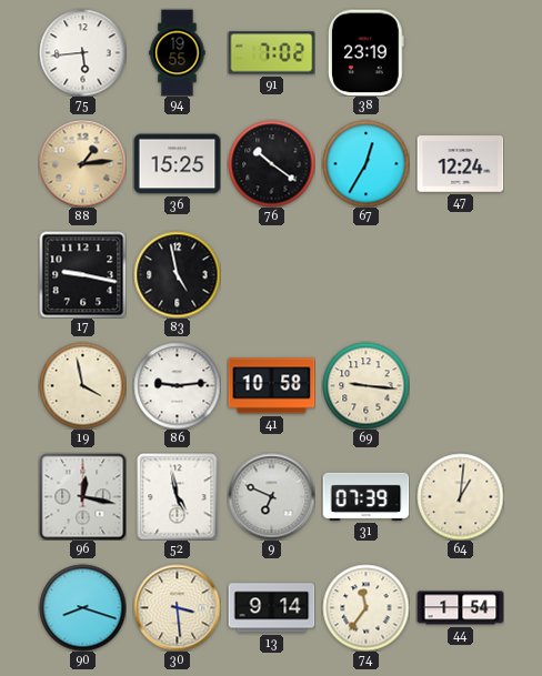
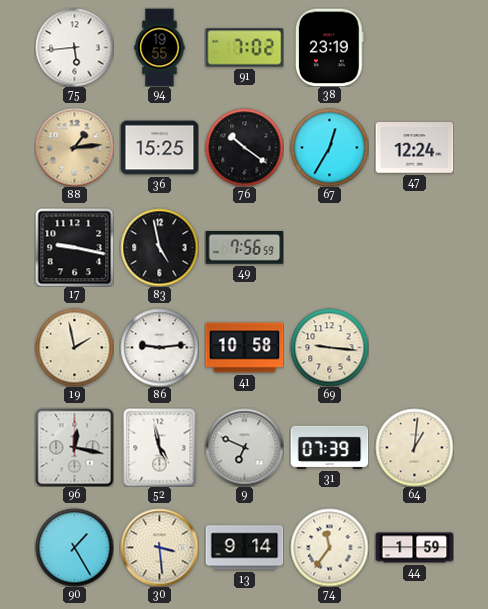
49: none -> 7:56 (244, 248)
19: 3:58 -> 1:58 (74, 347)
90: 8:18 -> 1:25 (74, 547)
44: 1:54 -> 1:59 (414, 548)
